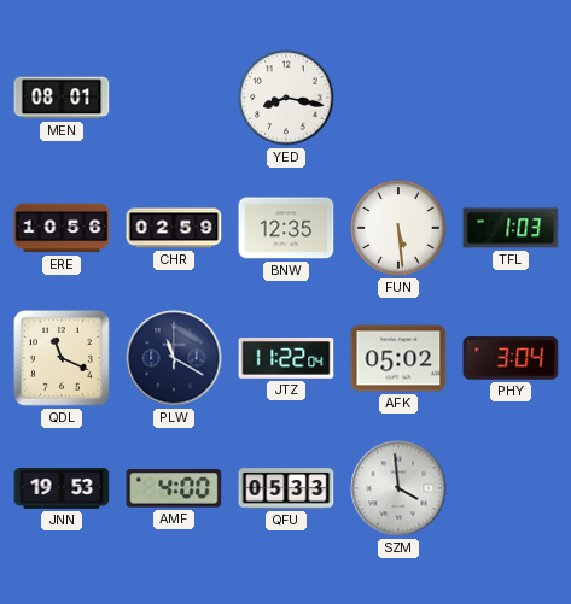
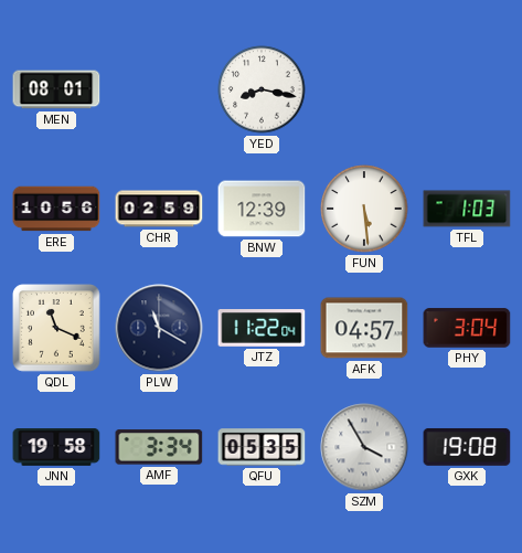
BNW: 12:35 -> 12:39 (262, 209)
AFK: 05:02 -> 04:57 (364, 328)
JNN: 19:53 -> 19:58 (56, 448)
AMF: 4:00 -> 3:34 (159, 447)
QFU: 05:33 -> 05:35 (262, 447)
SZM: 3:59 -> 3:55 (364, 447)
GXK: none -> 19:08 (467, 447)
